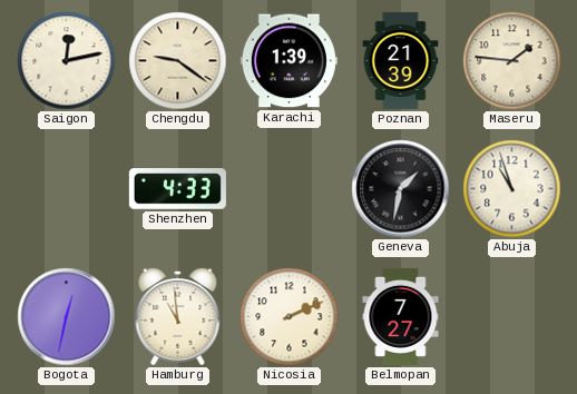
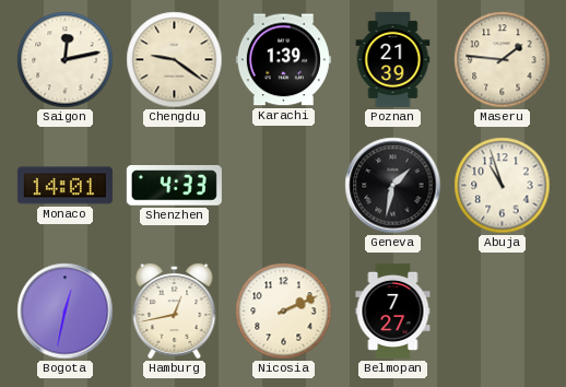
Monaco: none -> 14:01 (64, 186)
Hamburg: 10:59 -> 12:43 (175, 310)
